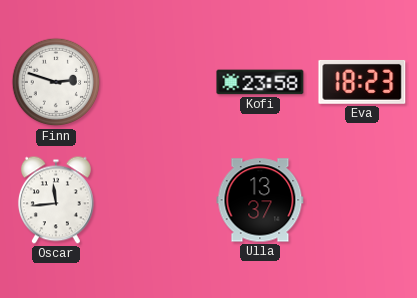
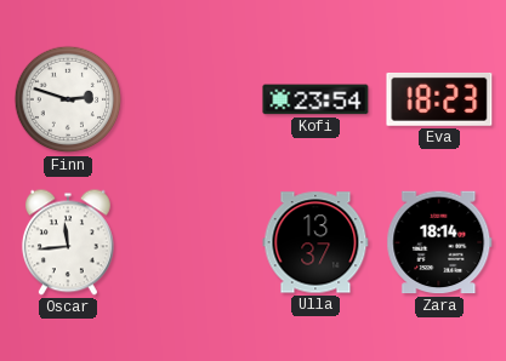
Kofi: 23:58 -> 23:54 (315, 99)
Zara: none -> 18:14 (439, 242)
